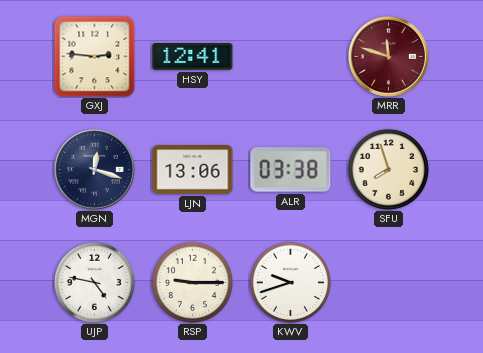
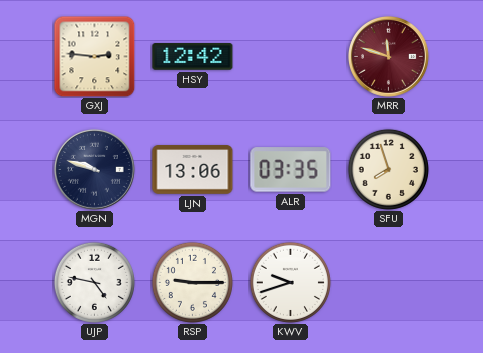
HSY: 12:41 -> 12:42 (193, 57)
MGN: 12:18 -> 9:48 (94, 169)
ALR: 03:38 -> 03:35 (291, 170)
